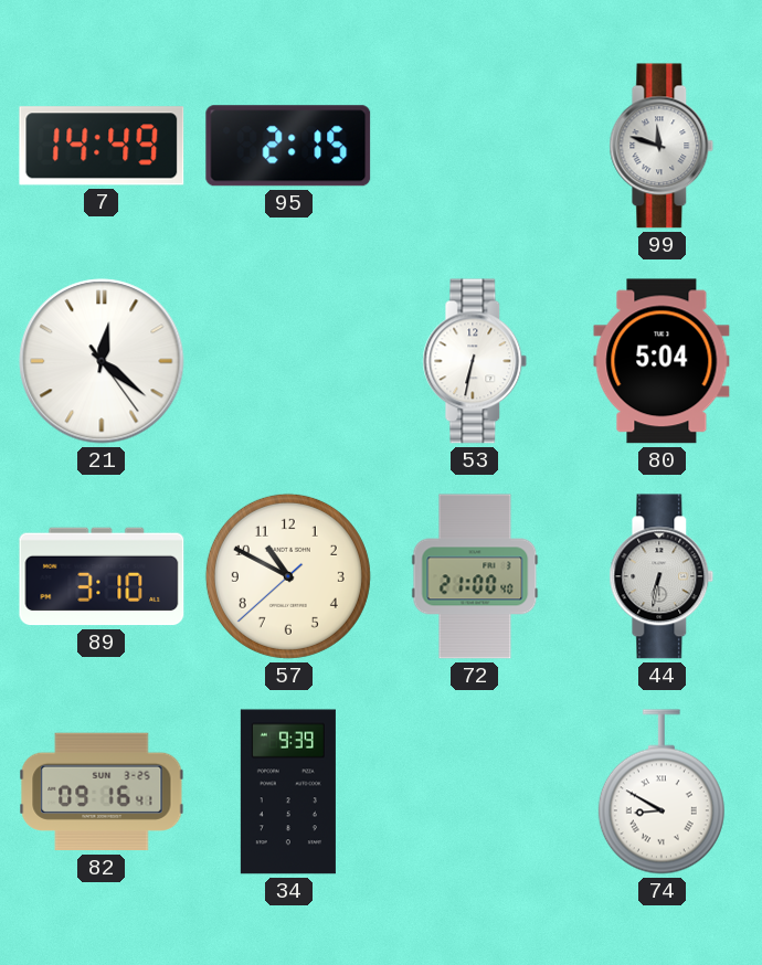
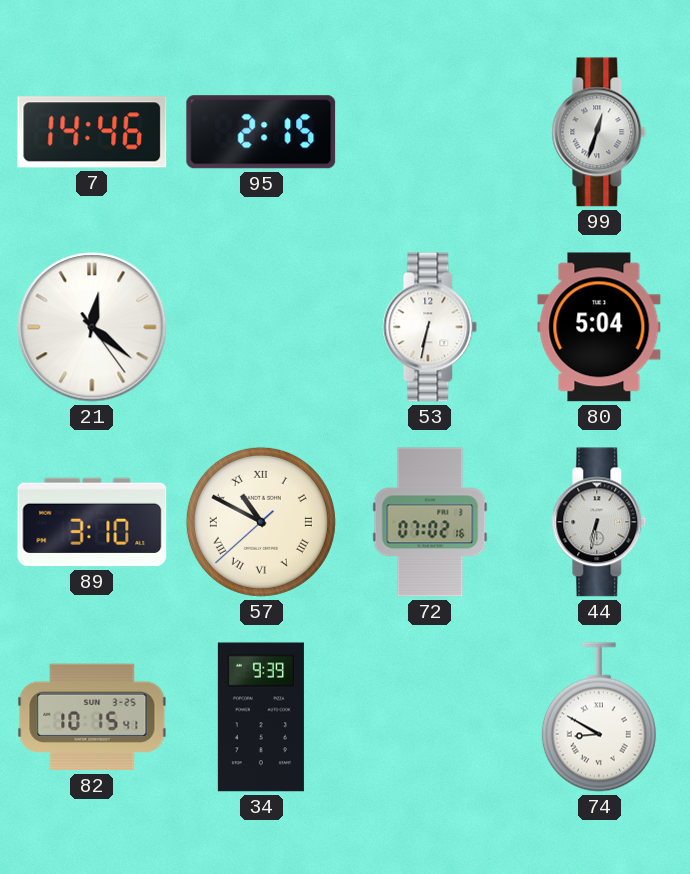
7: 14:49 -> 14:46 (92, 132)
99: 11:48 -> 12:33 (599, 132)
57 numerals: Arabic -> Roman (261, 522)
72: 21:00 -> 07:02 (430, 522)
82: 09:16 -> 10:15 (92, 717)
